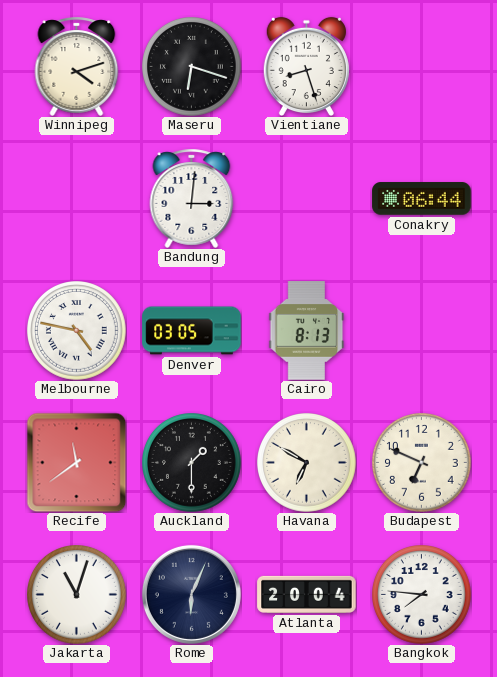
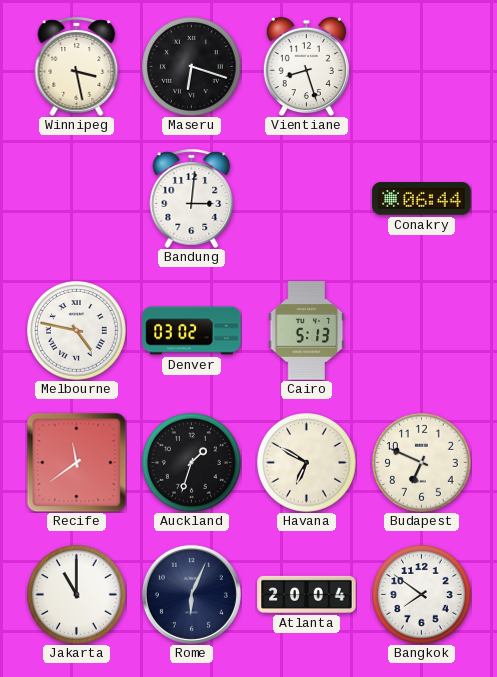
Winnipeg: 4:12 -> 3:28 (77, 66)
Denver: 03:05 -> 03:02 (192, 331)
Cairo: 8:13 -> 5:13 (307, 331)
Auckland: 1:30 -> 1:33 (192, 463)
Jakarta: 11:03 -> 11:00 (77, 595)
Bangkok: 7:46 -> 7:51 (422, 595)
